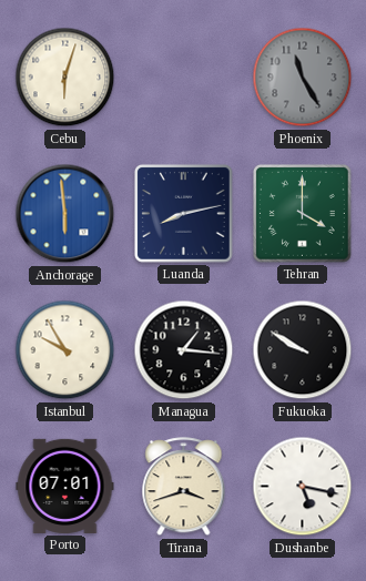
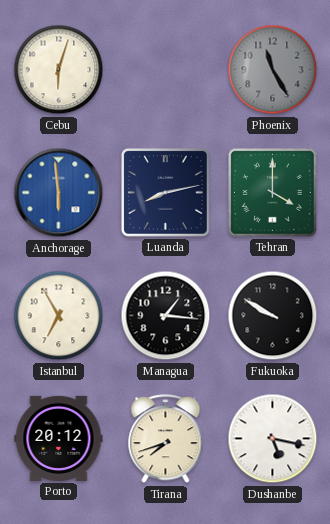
Istanbul: 9:55 -> 6:55 (59, 316)
Porto: 07:01 -> 20:12 (59, 438)
Tirana: 3:42 -> 7:42 (166, 439)
